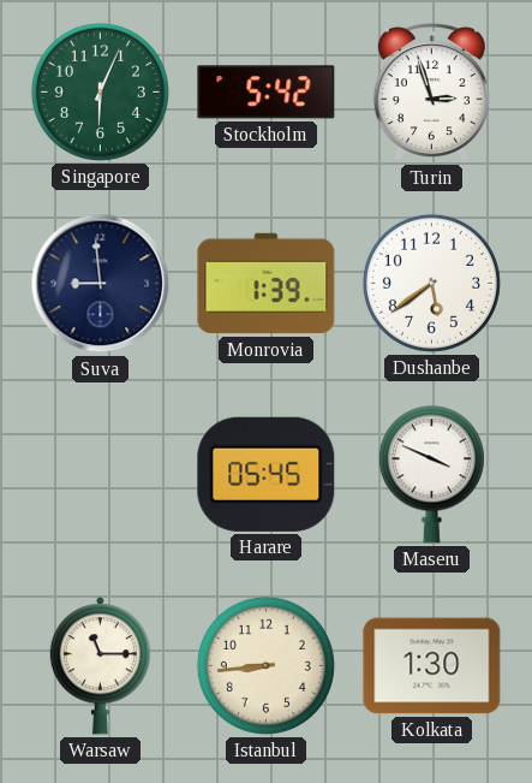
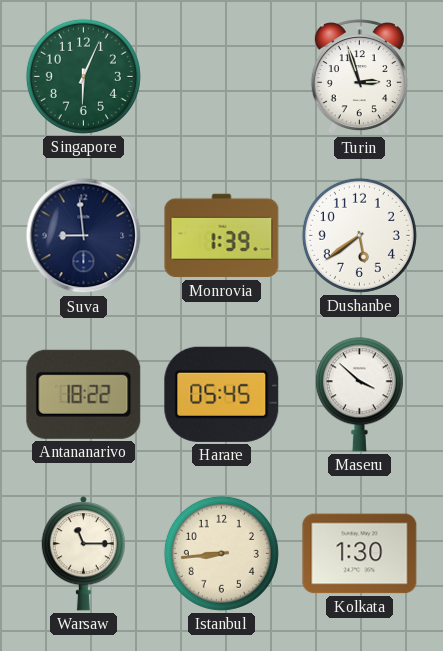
Stockholm: 5:42 -> none (267, 93)
Antananarivo: none -> 18:22 (84, 394)
Maseru: 3:49 -> 3:52 (359, 395)
